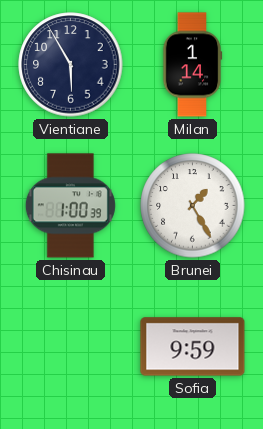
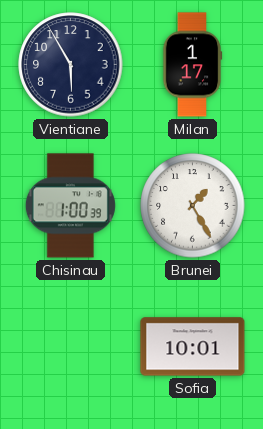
Milan: 1:14 -> 1:17 (192, 65)
Sofia: 9:59 -> 10:01 (193, 347)
